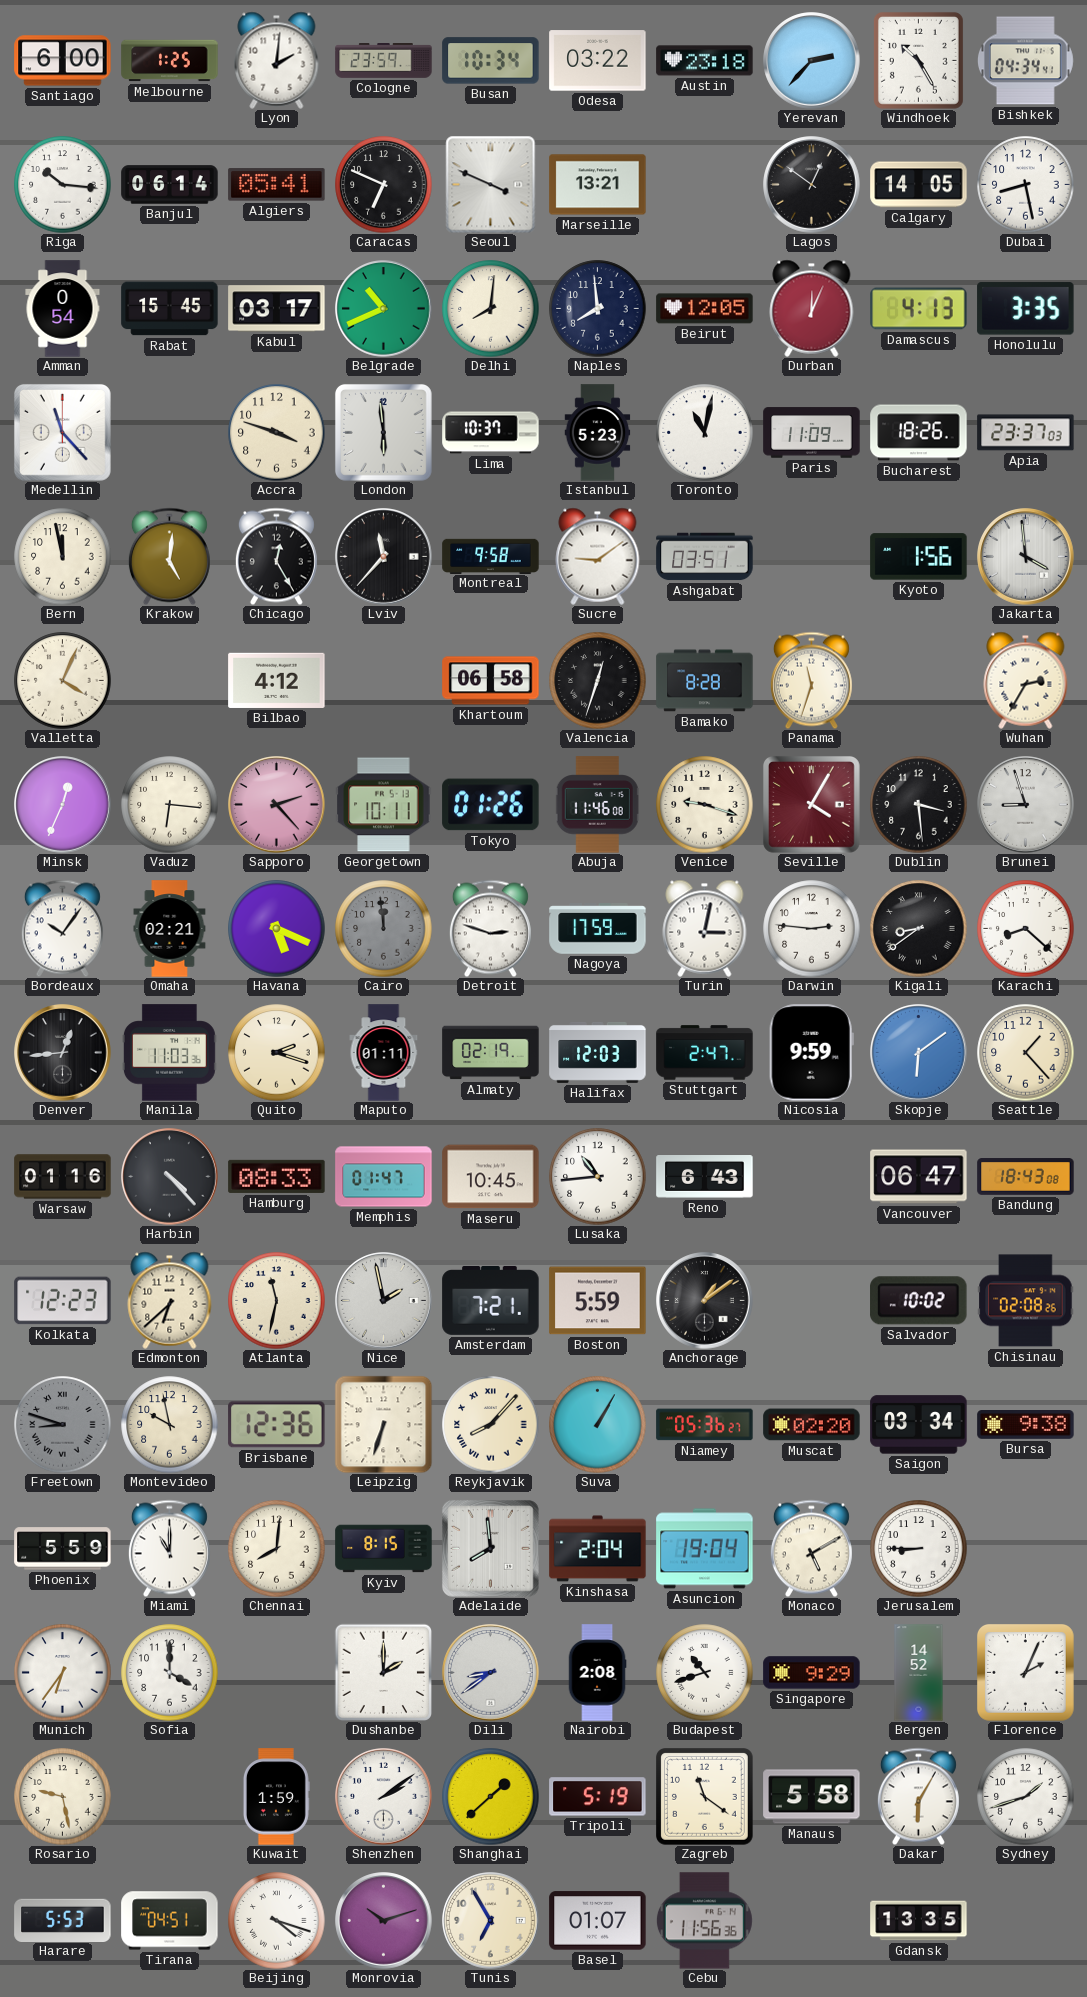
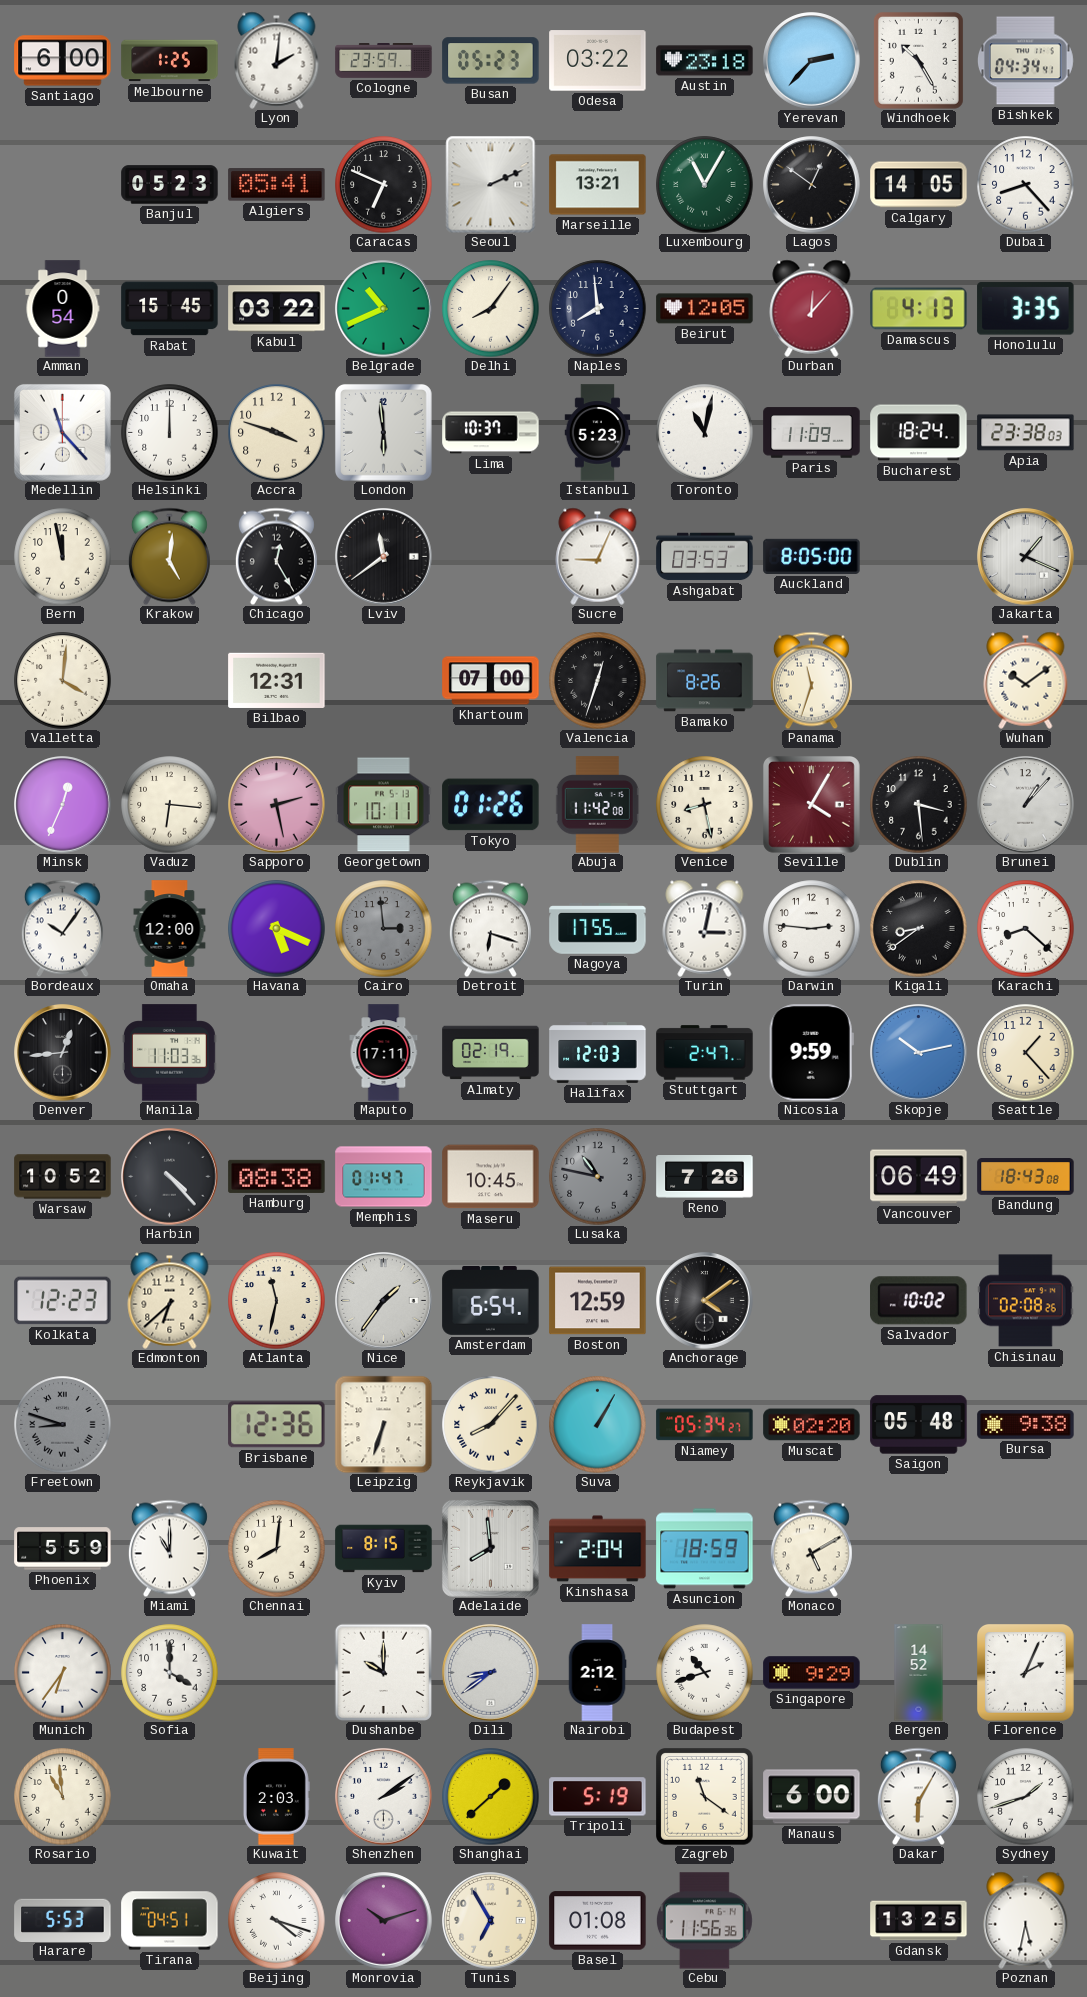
Busan: 10:34 -> 05:23 (491, 61)
Riga: 10:16 -> none (63, 185)
Banjul: 06:14 -> 05:23 (170, 185)
Seoul: 3:49 -> 2:11 (491, 184)
Luxembourg: none -> 11:05 (705, 185)
Dubai: 8:28 -> 8:23 (1026, 185)
Kabul: 03:17 -> 03:22 (277, 309)
Delhi: 8:01 -> 8:06 (491, 309)
Durban: 12:04 -> 12:07 (812, 308)
Helsinki: none -> 12:00 (170, 433)
Bucharest: 18:26 -> 18:24 (919, 433)
Apia: 23:37 -> 23:38 (1026, 433)
Lviv: 11:37 -> 11:39 (384, 557)
Montreal: 9:58 -> none (491, 556)
Sucre: 9:09 -> 9:04 (598, 556)
Ashgabat: 03:51 -> 03:53 (705, 557)
Auckland: none -> 8:05 (812, 556)
Kyoto: 1:56 -> none (919, 557)
Jakarta: 3:59 -> 1:19 (1026, 557)
Valletta: 4:04 -> 4:01 (63, 681)
Bilbao: 4:12 -> 12:31 (277, 680)
Khartoum: 06:58 -> 07:00 (491, 681)
Bamako: 8:28 -> 8:26 (705, 681)
Wuhan: 2:35 -> 10:09 (1026, 680)
Sapporo: 2:23 -> 2:28 (277, 805)
Abuja: 11:46 -> 11:42 (597, 805)
Venice: 9:18 -> 8:28 (705, 805)
Brunei: 8:57 -> 1:07 (1026, 805)
Omaha: 02:21 -> 12:00 (170, 929)
Cairo: 11:59 -> 2:59 (384, 929)
Detroit: 2:48 -> 6:18 (490, 928)
Nagoya: 17:59 -> 17:55 (598, 929)
Quito: 2:18 -> none (277, 1053)
Maputo: 01:11 -> 17:11 (384, 1053)
Skopje: 6:09 -> 10:13 (919, 1053)
Warsaw: 01:16 -> 10:52 (63, 1177)
Hamburg: 08:33 -> 08:38 (277, 1176)
Lusaka: 10:44 -> 10:47 (598, 1177)
Lusaka dial: white -> grey (598, 1177)
Reno: 6:43 -> 7:26 (705, 1177)
Vancouver: 06:47 -> 06:49 (919, 1177)
Nice: 1:58 -> 1:36 (384, 1301)
Amsterdam: 7:21 -> 6:54 (491, 1300)
Boston: 5:59 -> 12:59 (598, 1301)
Anchorage: 1:09 -> 4:09 (705, 1301)
Montevideo: 9:58 -> none (170, 1425)
Niamey: 05:36 -> 05:34 (705, 1425)
Saigon: 03:34 -> 05:48 (919, 1425)
Asuncion: 19:04 -> 18:59 (705, 1549)
Jerusalem: 8:45 -> none (919, 1549)
Dushanbe: 2:00 -> 10:00 (383, 1672)
Nairobi: 2:08 -> 2:12 (597, 1673)
Rosario: 9:28 -> 10:59 (63, 1797)
Kuwait: 1:59 -> 2:03 (276, 1797)
Manaus: 5:58 -> 6:00 (812, 1797)
Basel: 01:07 -> 01:08 (598, 1921)
Gdansk: 13:35 -> 13:25 (919, 1921)
Poznan: none -> 5:32 (1026, 1920)
